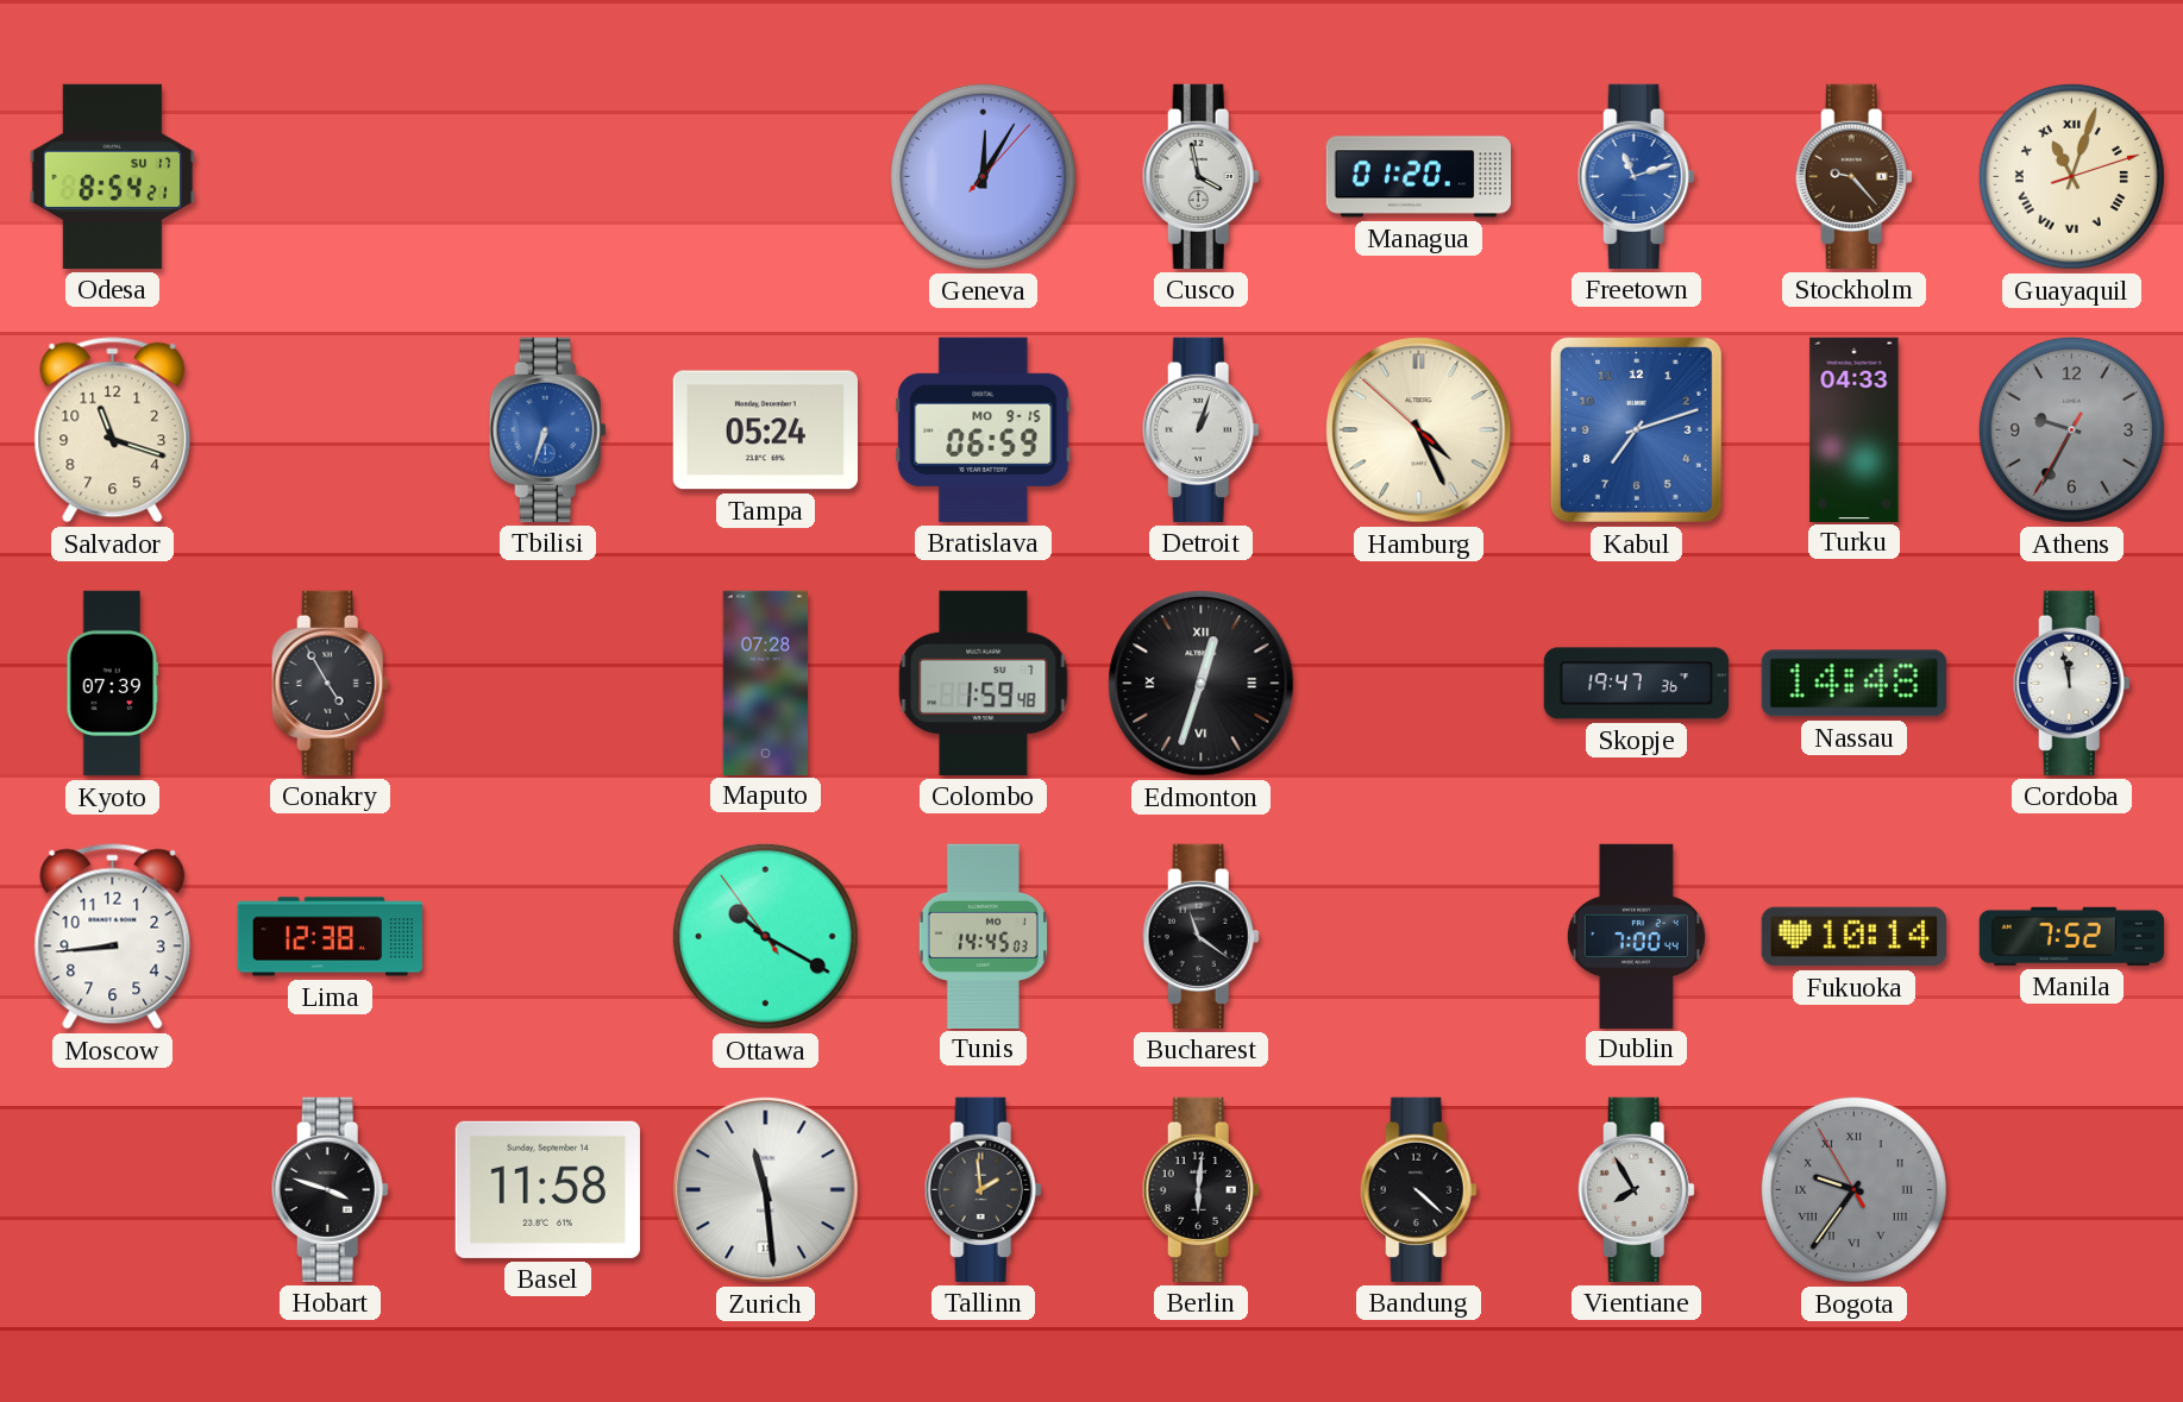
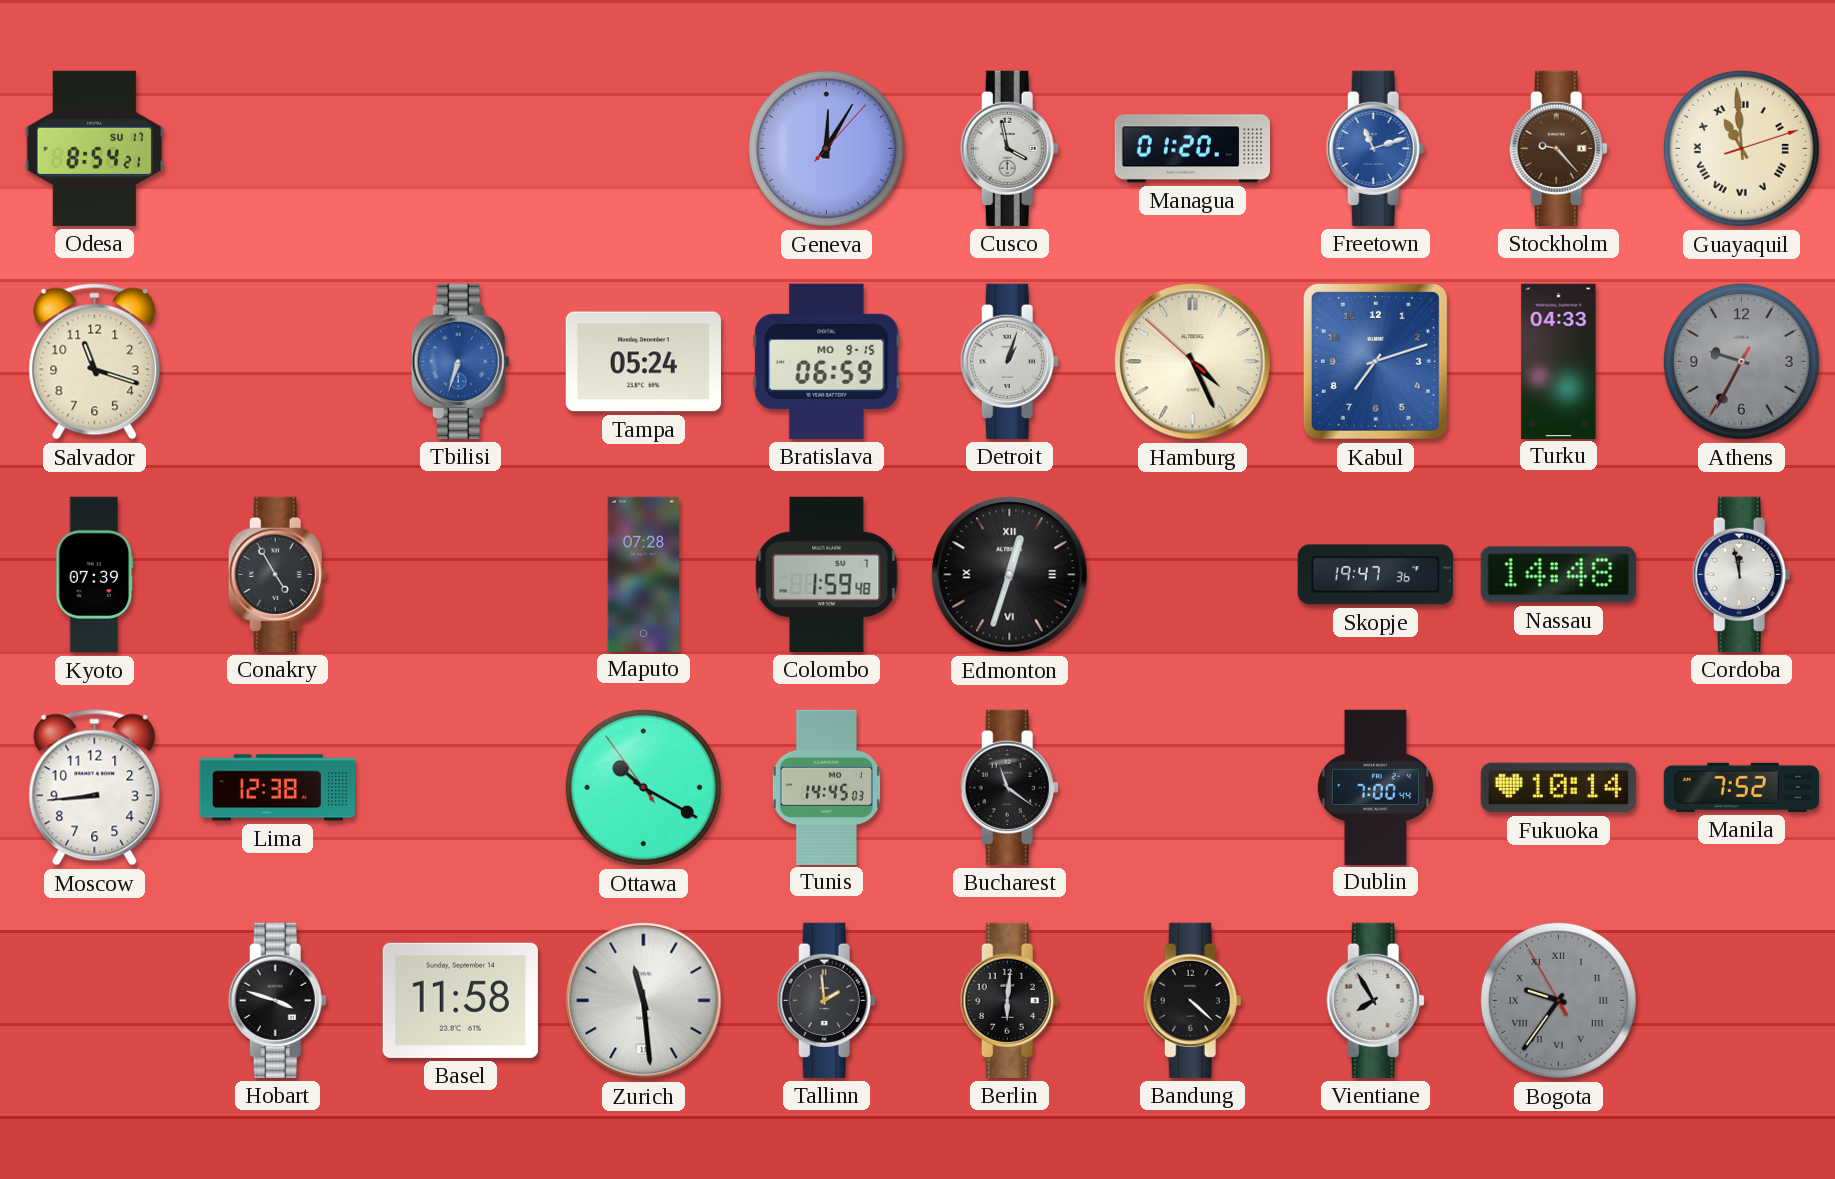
Guayaquil: 11:03 -> 10:59 (1741, 148)
